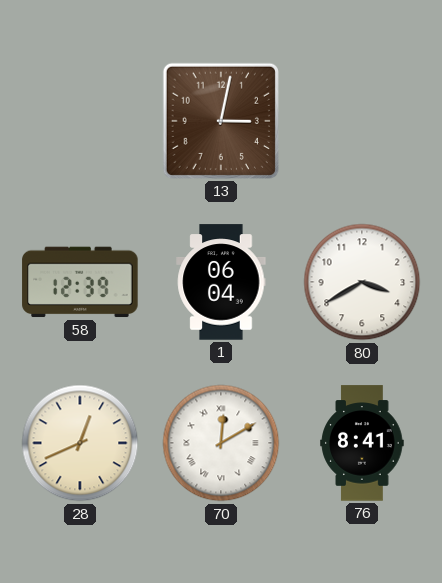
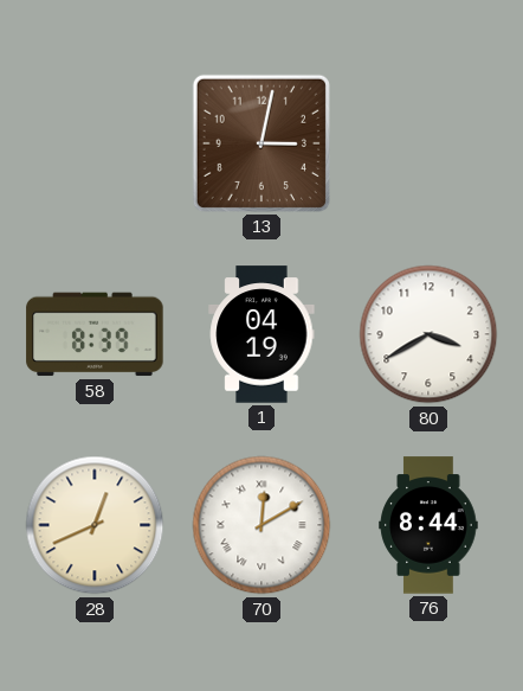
58: 12:39 -> 8:39 (95, 334)
1: 06:04 -> 04:19 (261, 334)
76: 8:41 -> 8:44 (428, 525)
